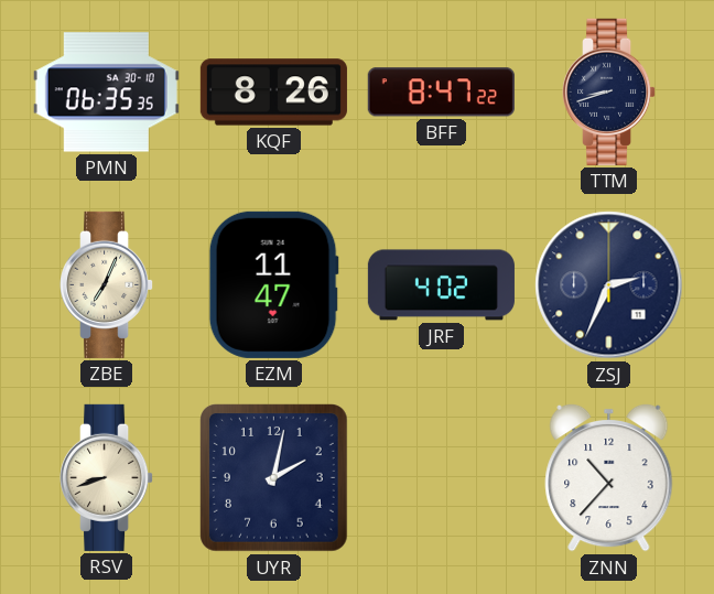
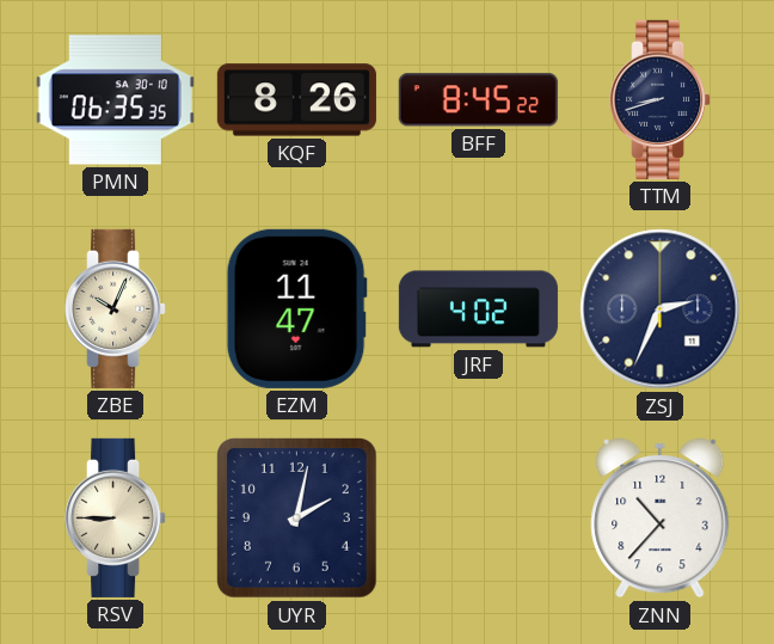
BFF: 8:47 -> 8:45 (478, 100)
ZBE: 7:04 -> 10:04 (117, 308)
RSV: 8:42 -> 8:45 (117, 517)
